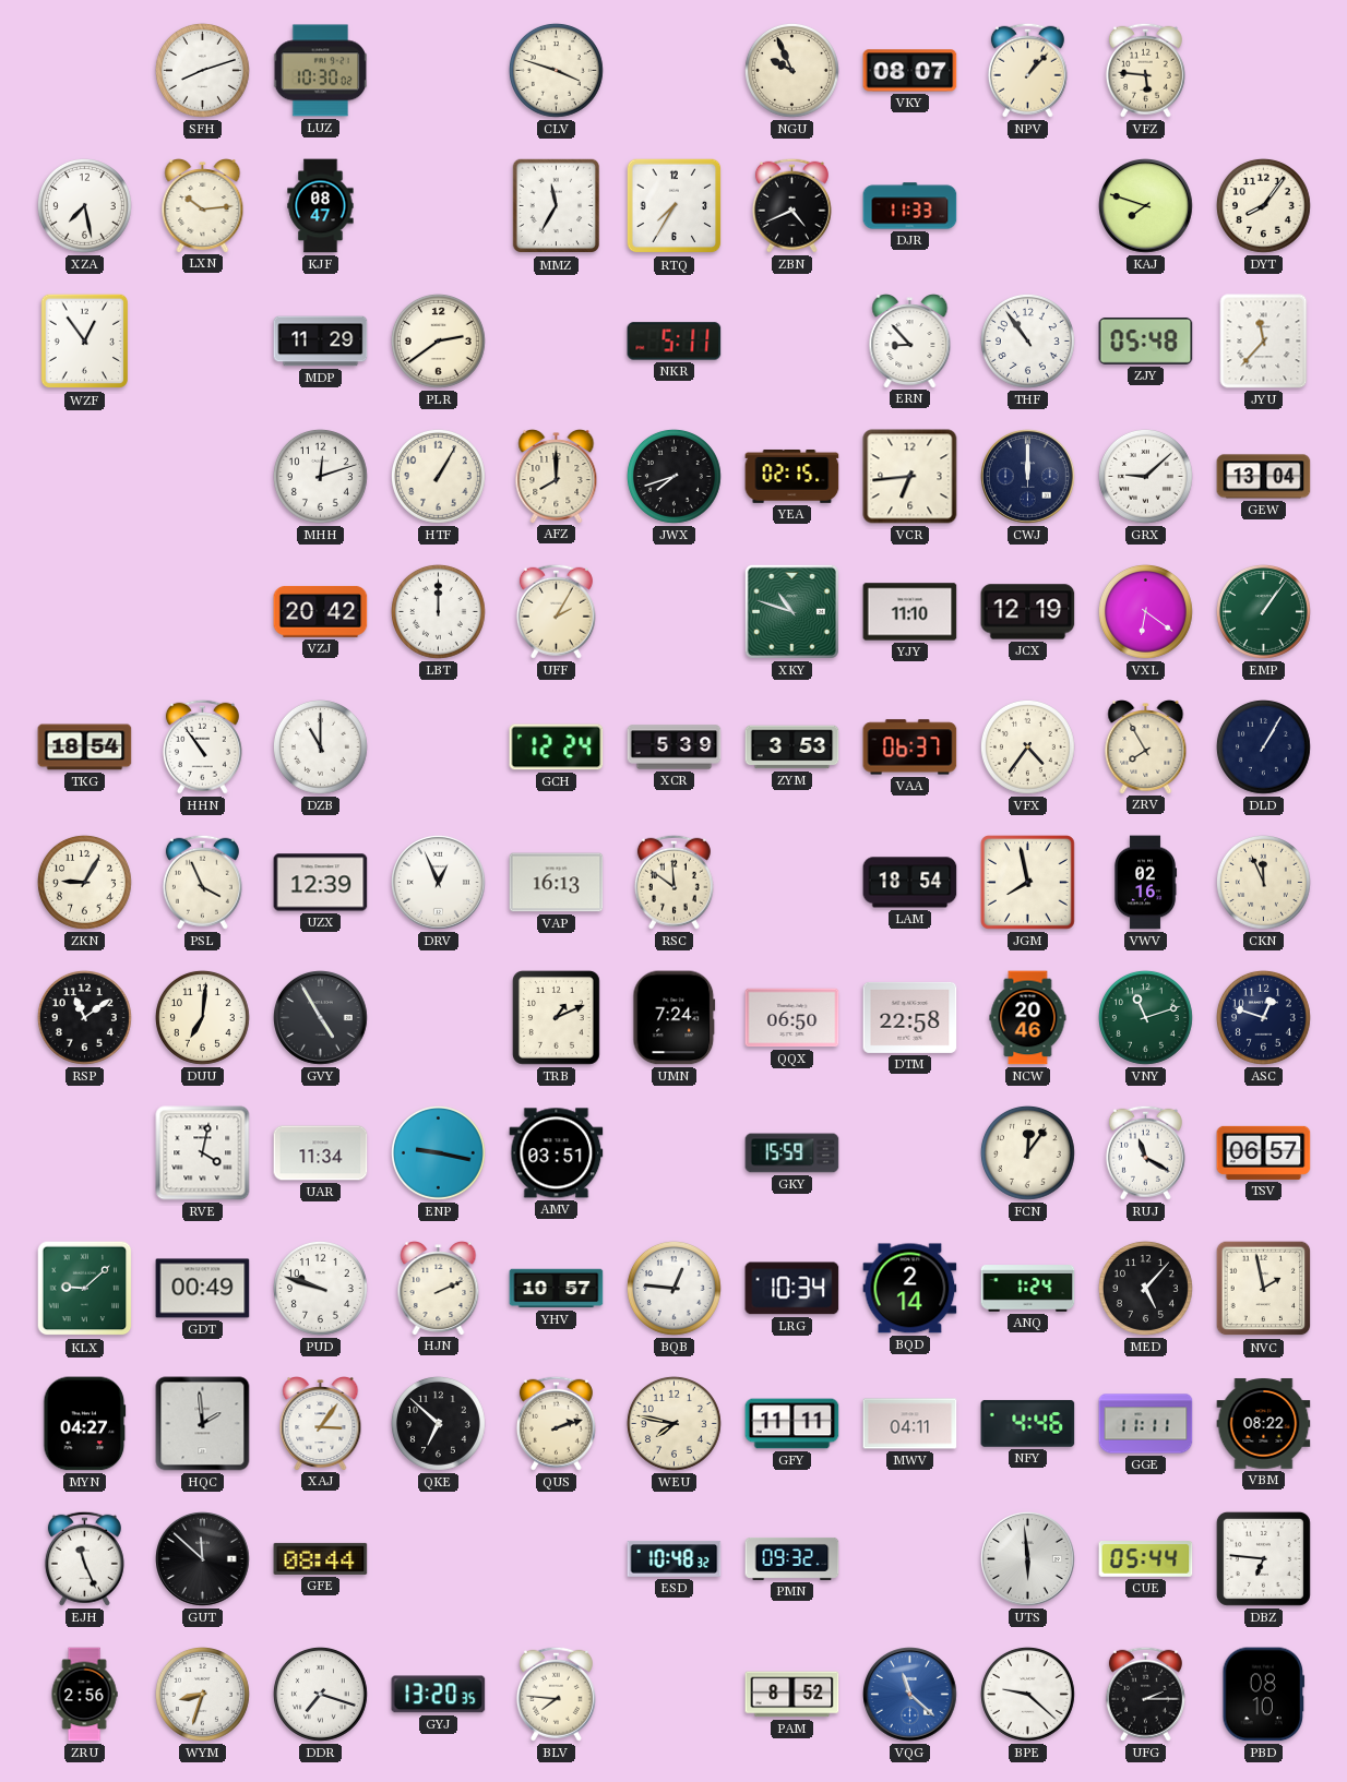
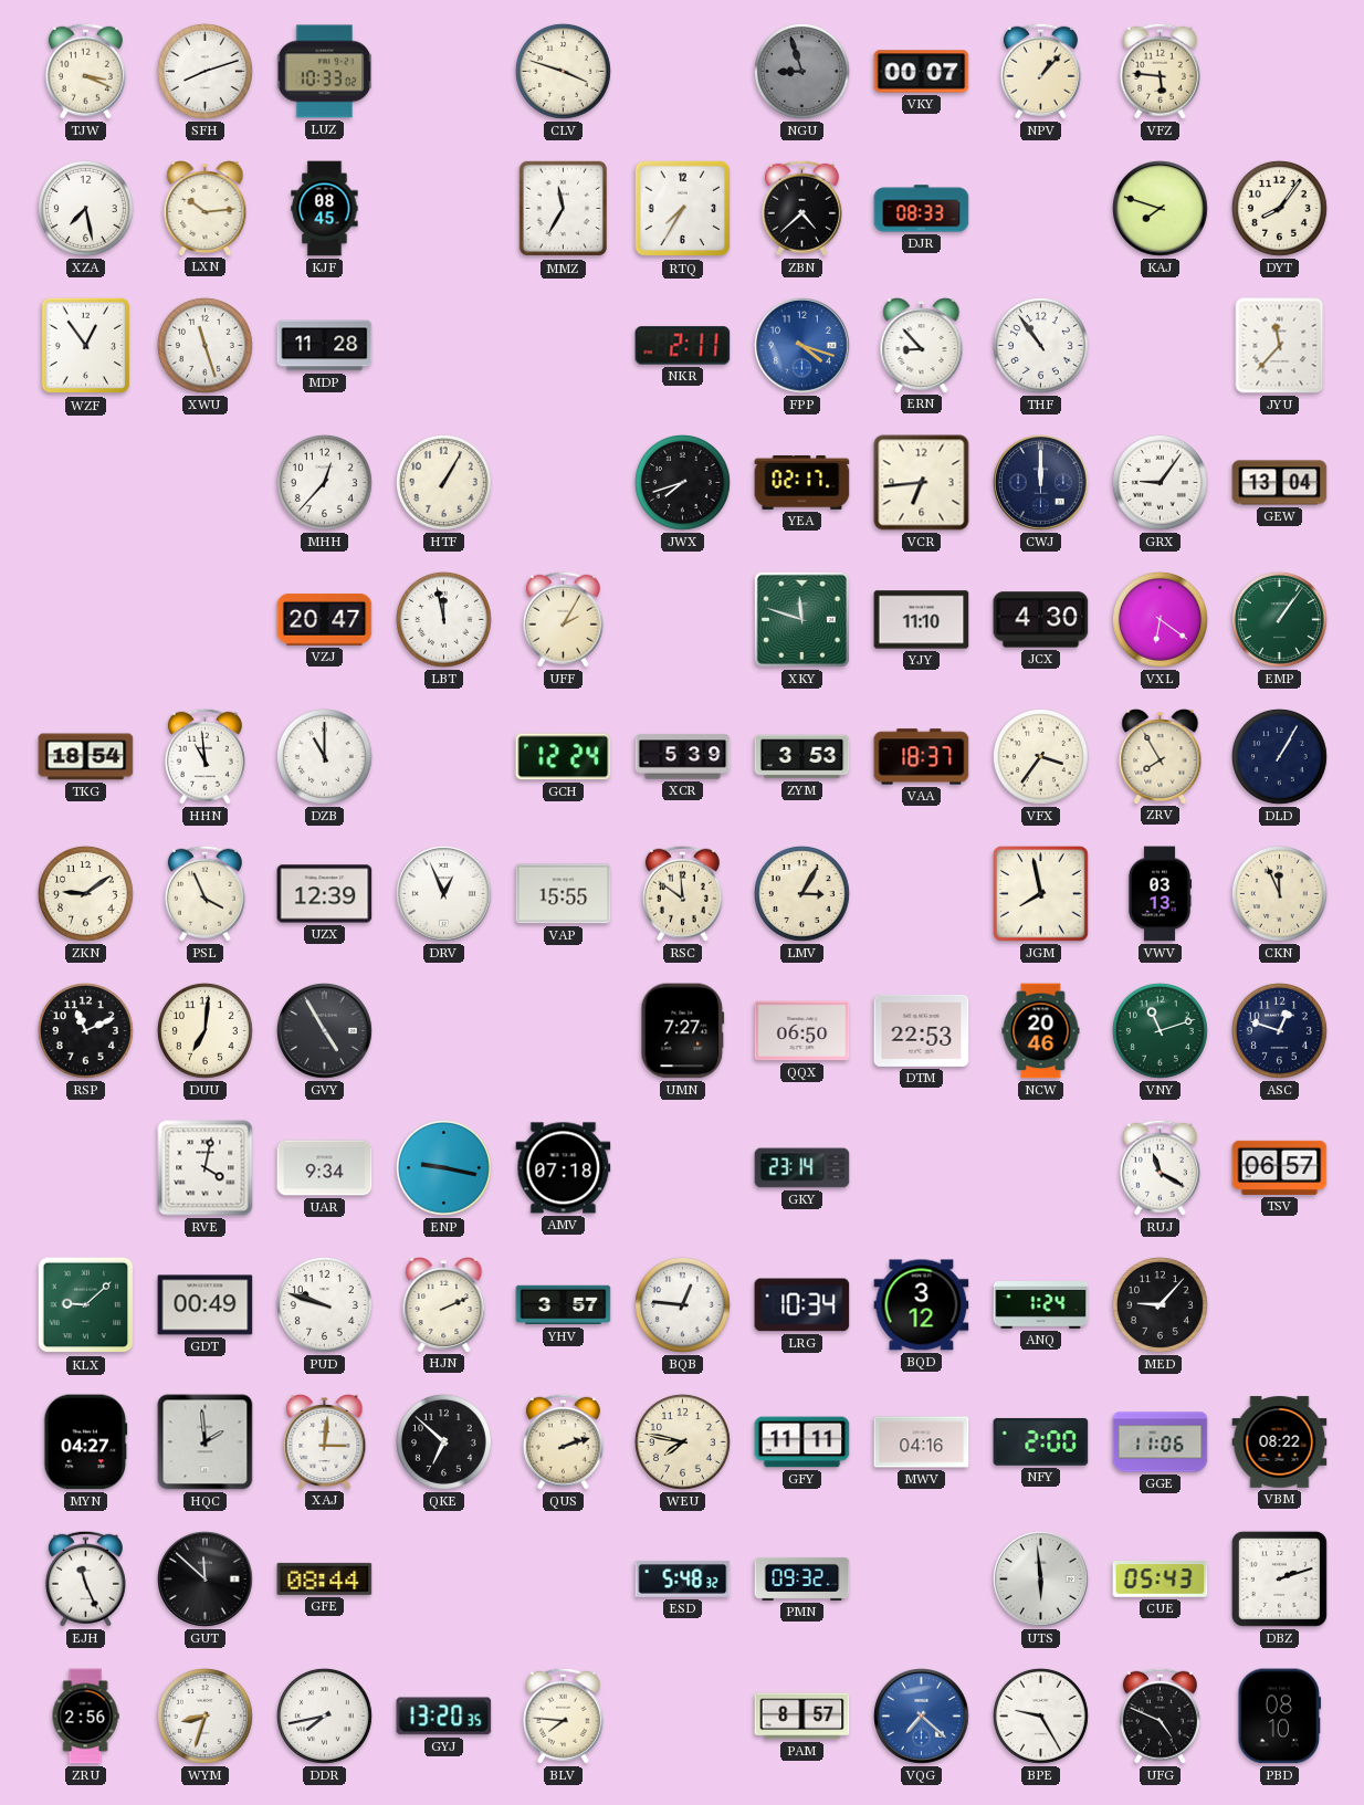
TJW: none -> 3:19 (85, 71)
LUZ: 10:30 -> 10:33 (325, 72)
NGU: 9:56 -> 8:57 (801, 71)
NGU dial: cream -> grey (801, 71)
VKY: 08:07 -> 00:07 (922, 72)
KJF: 08:47 -> 08:45 (325, 209)
ZBN: 4:41 -> 4:38 (801, 208)
DJR: 11:33 -> 08:33 (922, 209)
XWU: none -> 11:27 (204, 345)
MDP: 11:29 -> 11:28 (325, 346)
PLR: 2:39 -> none (438, 340)
NKR: 5:11 -> 2:11 (683, 346)
FPP: none -> 4:18 (802, 346)
ZJY: 05:48 -> none (1146, 340)
MHH: 12:12 -> 12:37 (324, 482)
AFZ: 8:00 -> none (557, 477)
YEA: 02:15 -> 02:17 (802, 482)
GRX: 9:08 -> 9:06 (1160, 482)
VZJ: 20:42 -> 20:47 (325, 619)
LBT: 12:00 -> 11:58 (443, 619)
XKY: 10:48 -> 11:48 (801, 619)
JCX: 12:19 -> 4:30 (1041, 620)
HHN: 10:54 -> 10:59 (204, 756)
VAA: 06:37 -> 18:37 (922, 757)
VFX: 4:36 -> 3:36 (1040, 756)
ZKN: 9:05 -> 9:09 (85, 893)
VAP: 16:13 -> 15:55 (564, 894)
LMV: none -> 3:05 (801, 893)
LAM: 18:54 -> none (910, 883)
VWV: 02:16 -> 03:13 (1160, 894)
RSP: 11:09 -> 11:11 (85, 1030)
TRB: 1:11 -> none (556, 1017)
UMN: 7:24 -> 7:27 (683, 1031)
DTM: 22:58 -> 22:53 (922, 1030)
UAR: 11:34 -> 9:34 (325, 1168)
AMV: 03:51 -> 07:18 (564, 1168)
GKY: 15:59 -> 23:14 (802, 1168)
FCN: 12:06 -> none (1027, 1152)
YHV: 10:57 -> 3:57 (564, 1305)
BQD: 2:14 -> 3:12 (922, 1305)
MED: 5:07 -> 9:07 (1160, 1304)
NVC: 1:58 -> none (1264, 1289)
XAJ: 3:06 -> 3:01 (325, 1442)
MWV: 04:11 -> 04:16 (922, 1442)
NFY: 4:46 -> 2:00 (1041, 1442)
GGE: 11:11 -> 11:06 (1161, 1442)
ESD: 10:48 -> 5:48 (683, 1578)
CUE: 05:44 -> 05:43 (1161, 1580)
DBZ: 6:46 -> 2:12 (1279, 1578)
DDR: 7:18 -> 7:43 (324, 1715)
PAM: 8:52 -> 8:57 (802, 1717)
VQG: 11:22 -> 7:22 (922, 1717)
BPE: 9:22 -> 9:25 (1040, 1715)
UFG: 2:15 -> 4:49 (1160, 1715)
